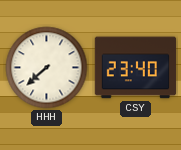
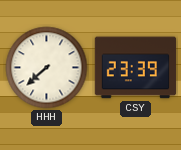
CSY: 23:40 -> 23:39 (136, 68)
